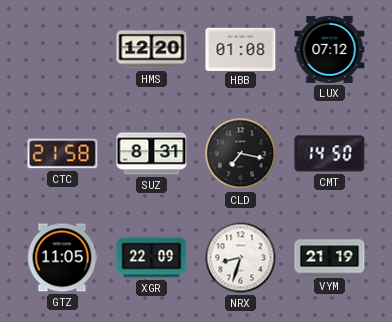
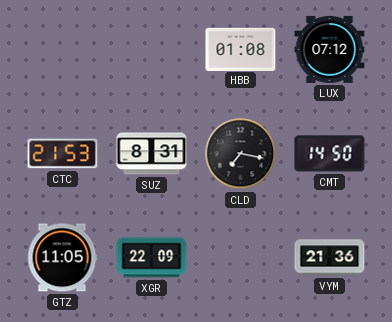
HMS: 12:20 -> none (152, 50)
CTC: 21:58 -> 21:53 (63, 154)
NRX: 8:33 -> none (241, 258)
VYM: 21:19 -> 21:36 (330, 258)
